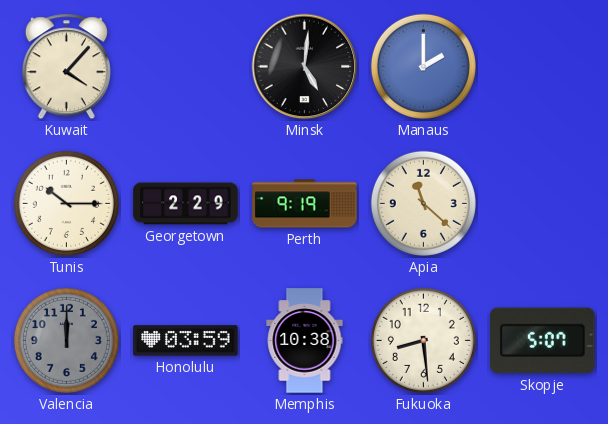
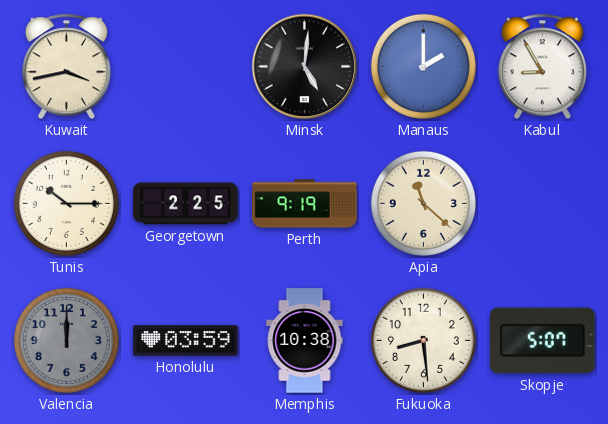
Kuwait: 4:07 -> 3:43 (66, 67)
Kabul: none -> 8:55 (542, 67)
Georgetown: 2:29 -> 2:25 (186, 204)
